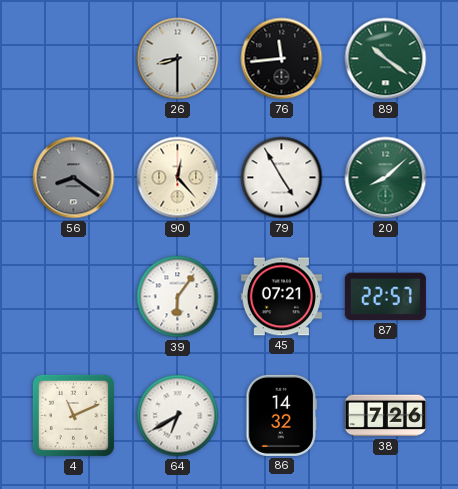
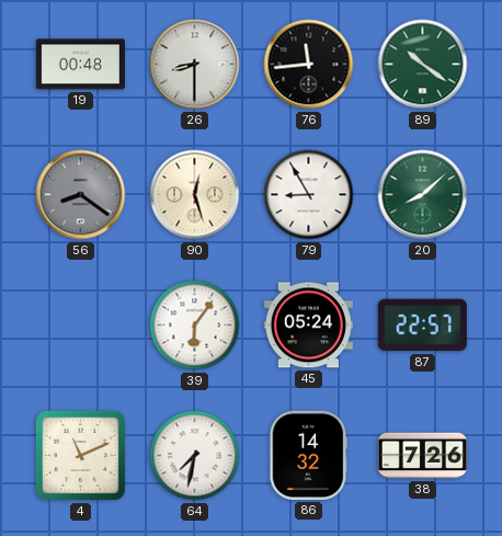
19: none -> 00:48 (80, 65)
90: 12:23 -> 12:27 (195, 195)
79: 4:55 -> 8:55 (309, 195)
45: 07:21 -> 05:24 (308, 326)
64: 6:40 -> 7:32 (195, 456)
